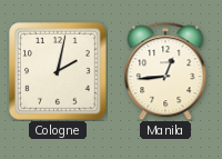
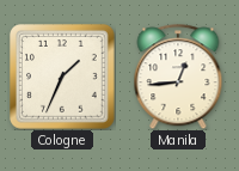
Cologne: 2:02 -> 1:34 (63, 78)
